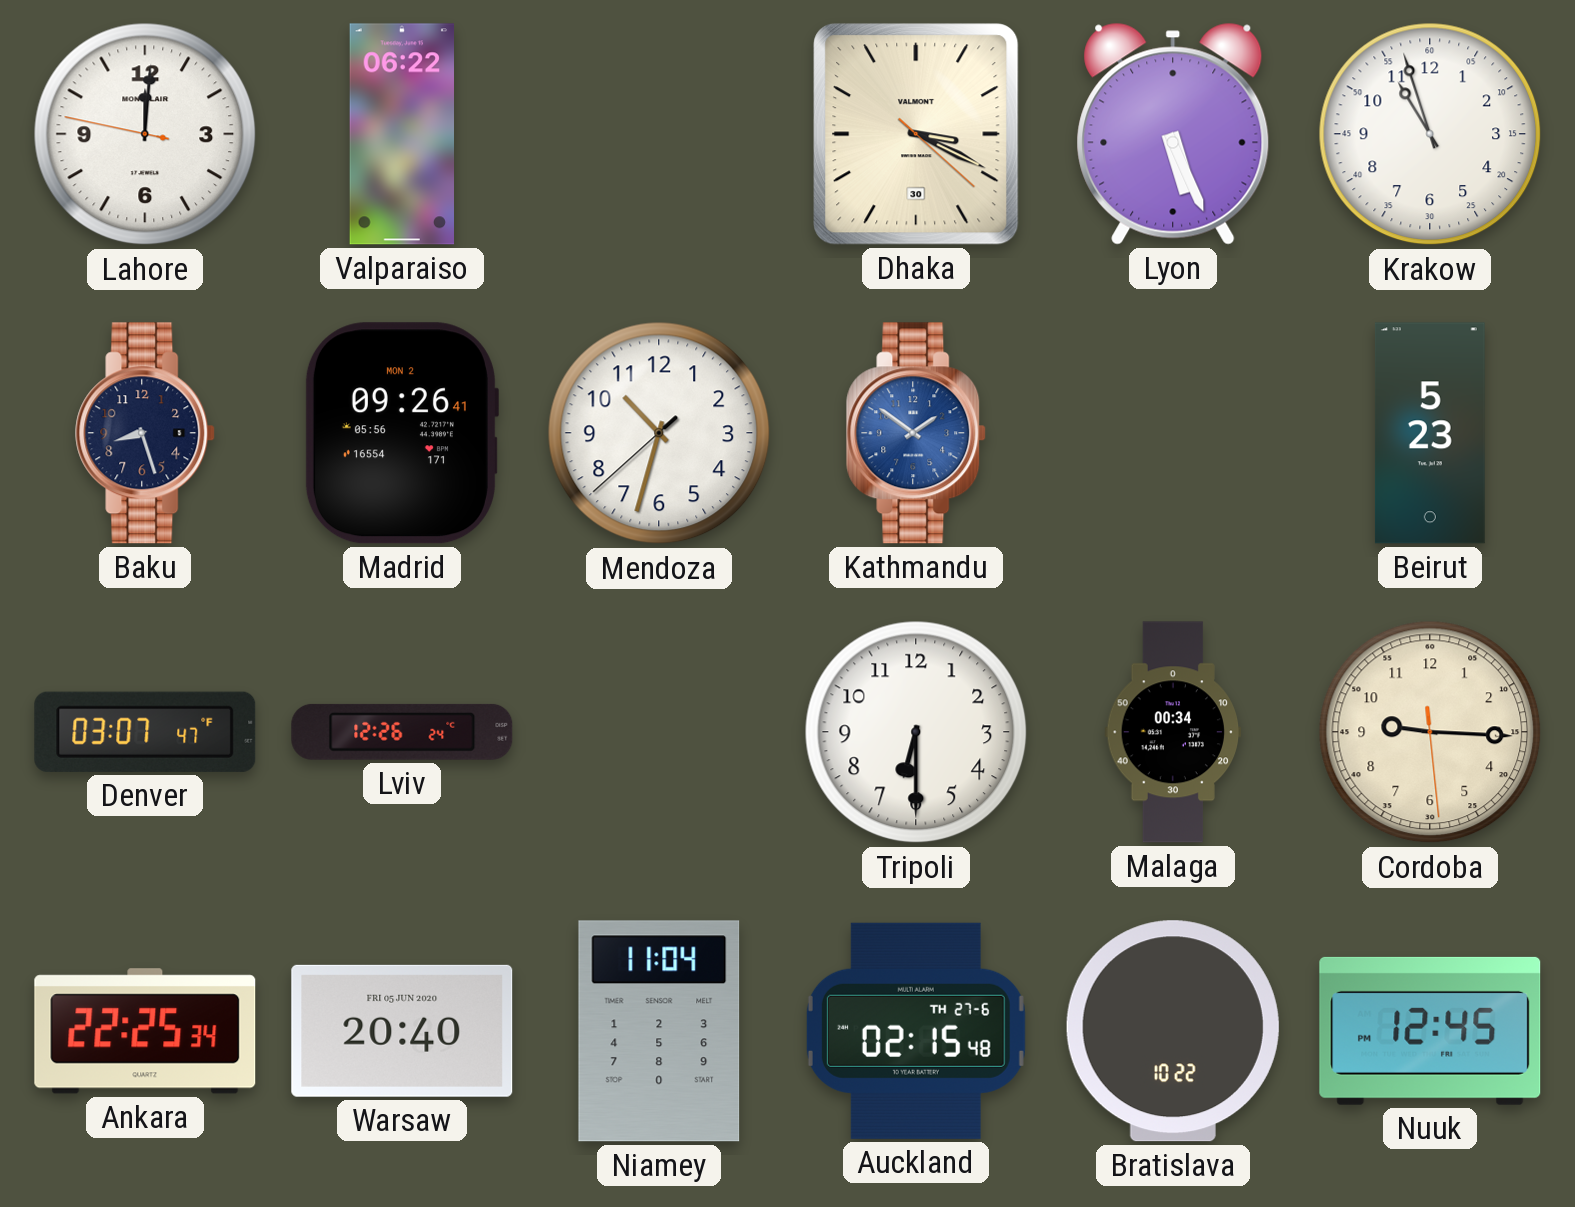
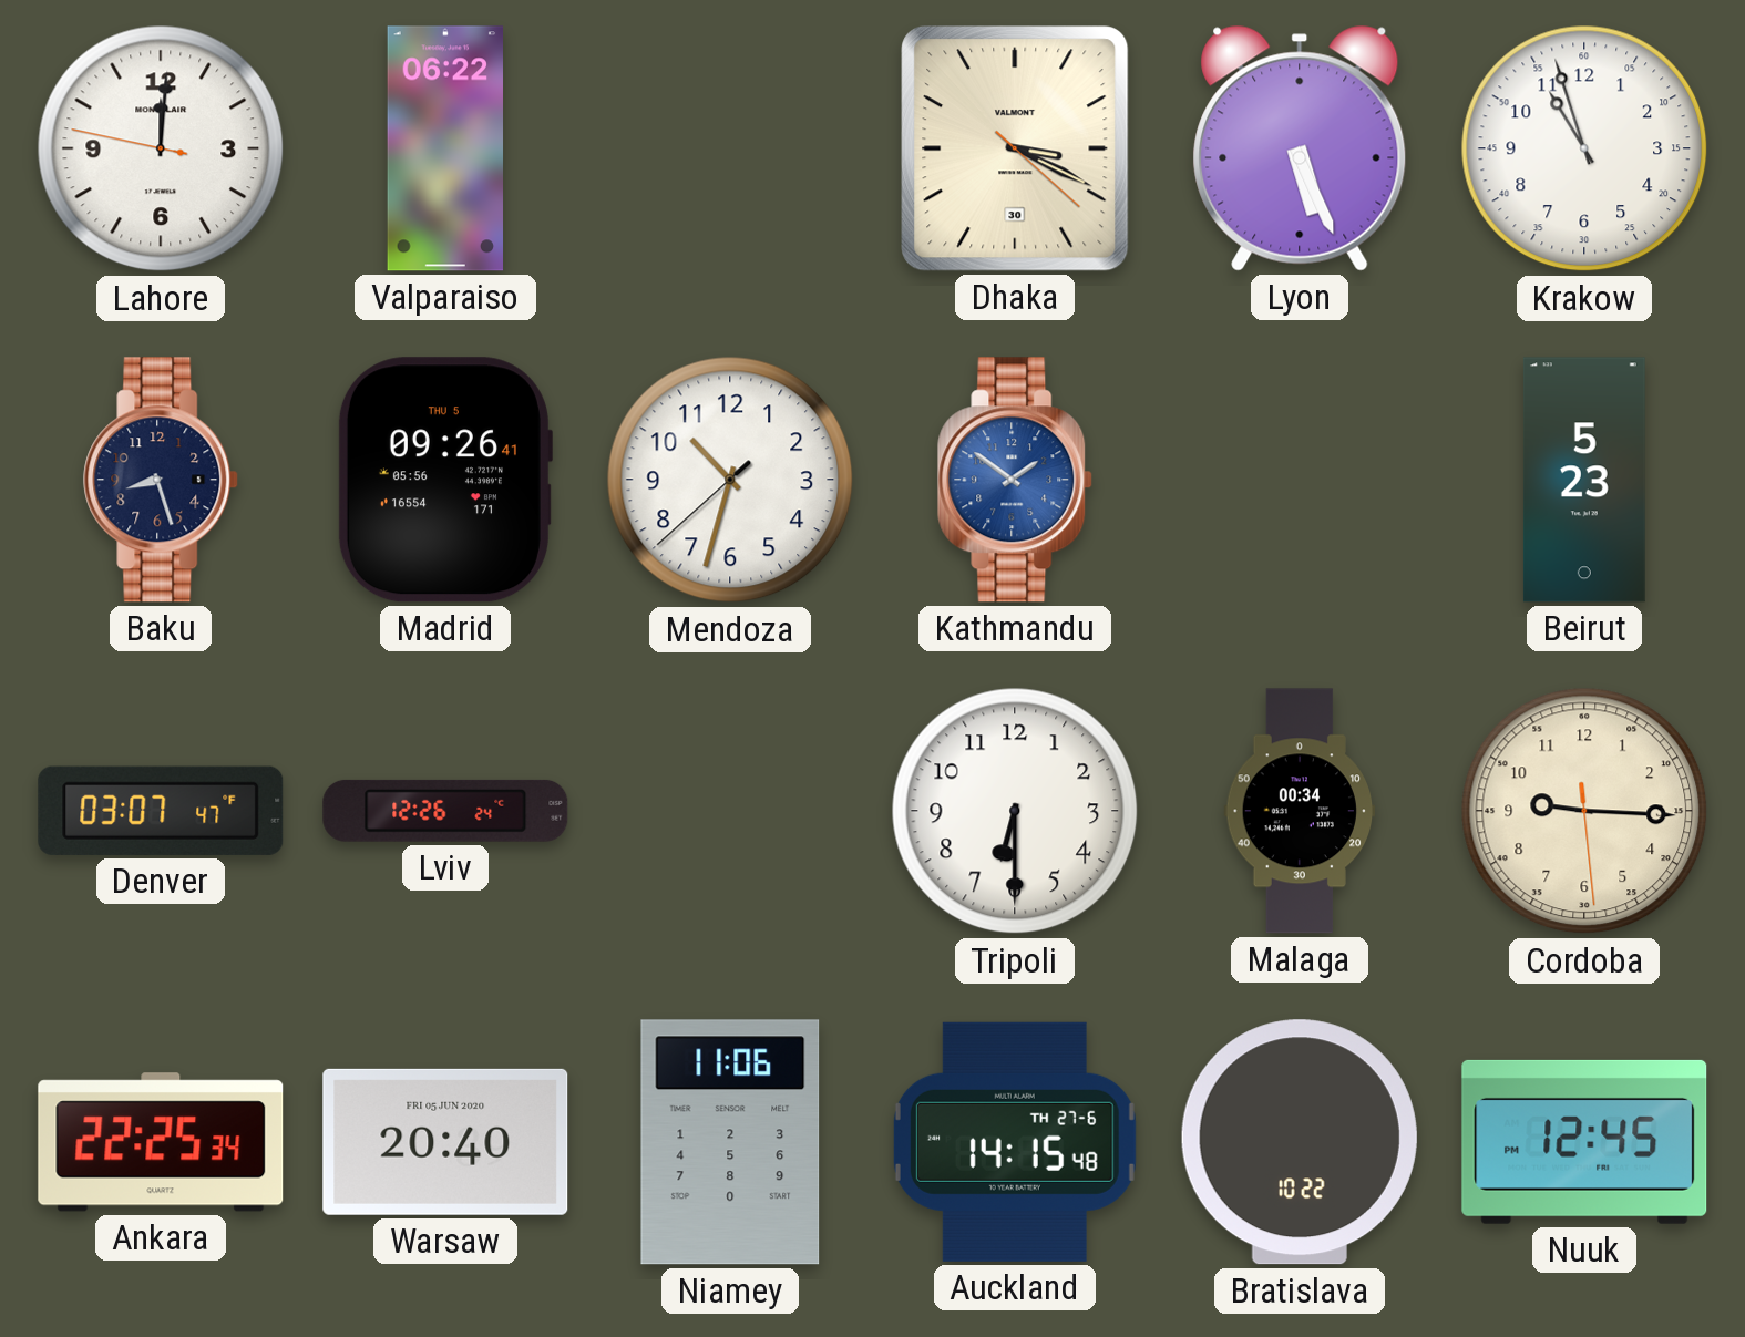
Madrid date: MON 2 -> THU 5 (444, 480)
Niamey: 11:04 -> 11:06 (730, 1142)
Auckland: 02:15 -> 14:15 (1015, 1142)
